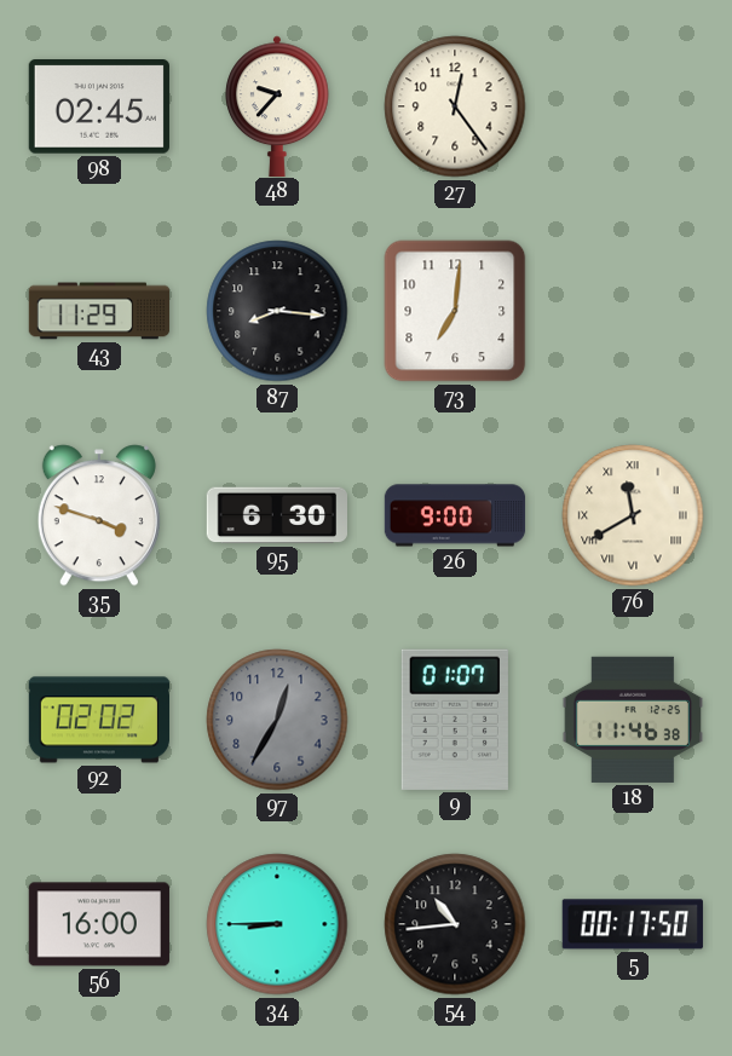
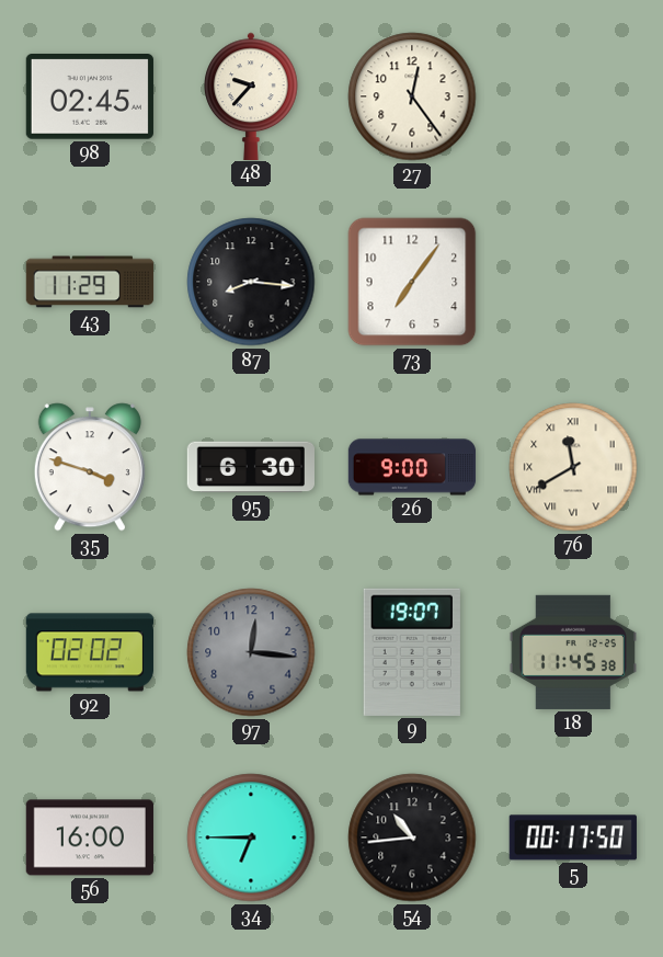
73: 7:01 -> 7:06 (412, 282)
97: 12:35 -> 12:16 (251, 652)
9: 01:07 -> 19:07 (412, 652)
18: 11:46 -> 11:45 (572, 652)
34: 8:45 -> 6:45 (251, 838)
